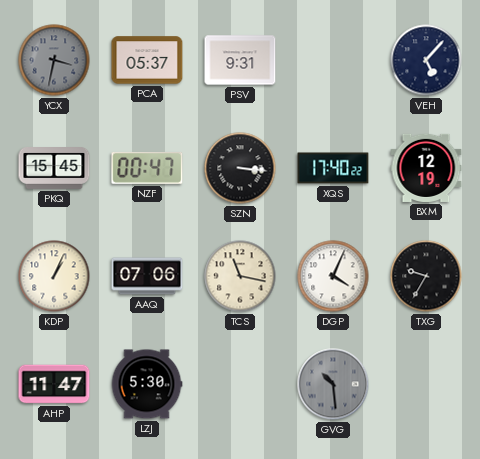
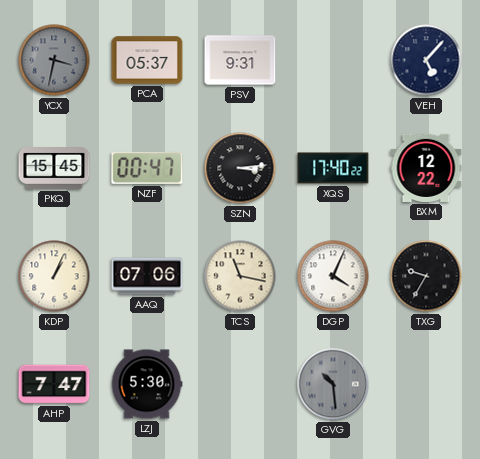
SZN: 3:16 -> 3:14 (240, 168)
BXM: 12:19 -> 12:22 (426, 168)
AHP: 11:47 -> 7:47 (54, 384)
